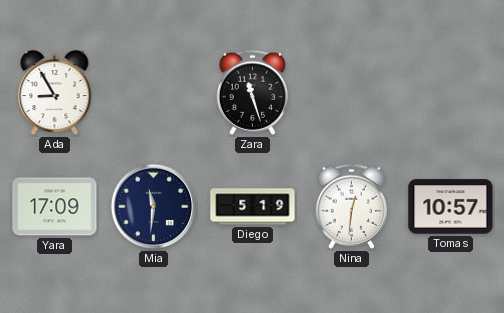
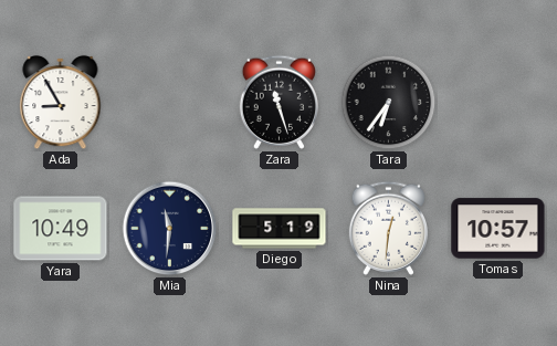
Tara: none -> 6:36 (389, 103)
Yara: 17:09 -> 10:49 (61, 229)
